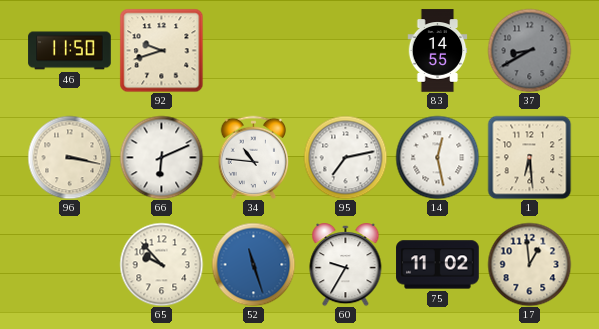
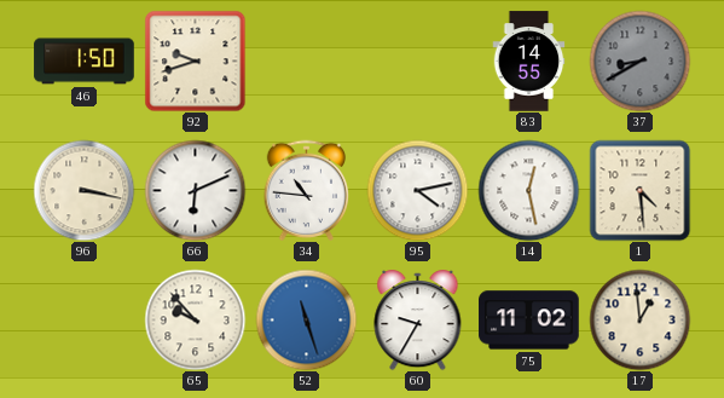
46: 11:50 -> 1:50 (85, 62)
95: 7:13 -> 4:13 (417, 190)
1: 6:29 -> 4:29 (639, 190)
